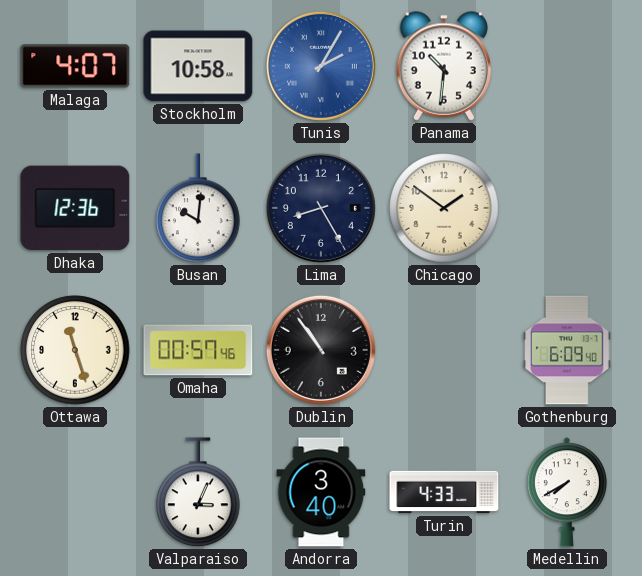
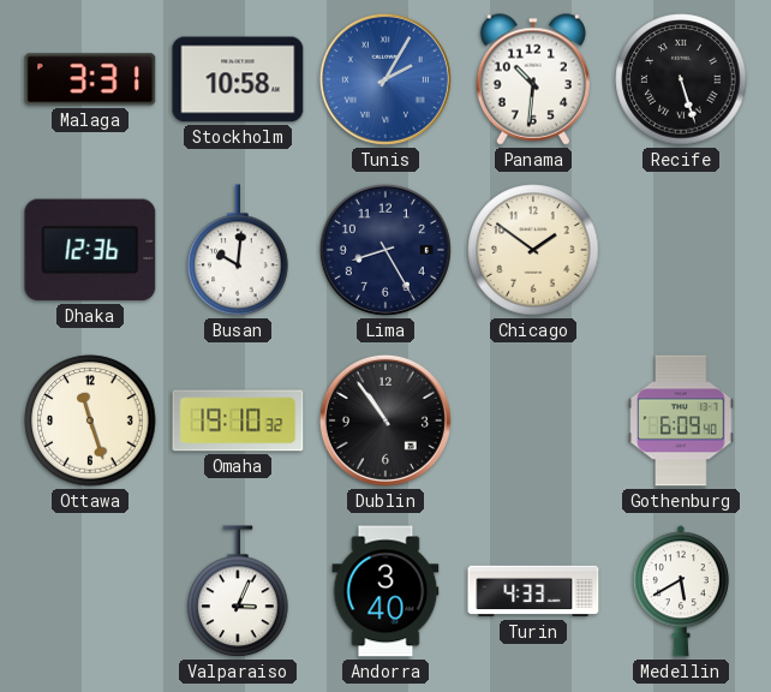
Malaga: 4:07 -> 3:31 (90, 79)
Recife: none -> 5:27 (681, 79)
Omaha: 00:57 -> 19:10 (238, 420)
Medellin: 7:40 -> 5:40 (681, 591)
